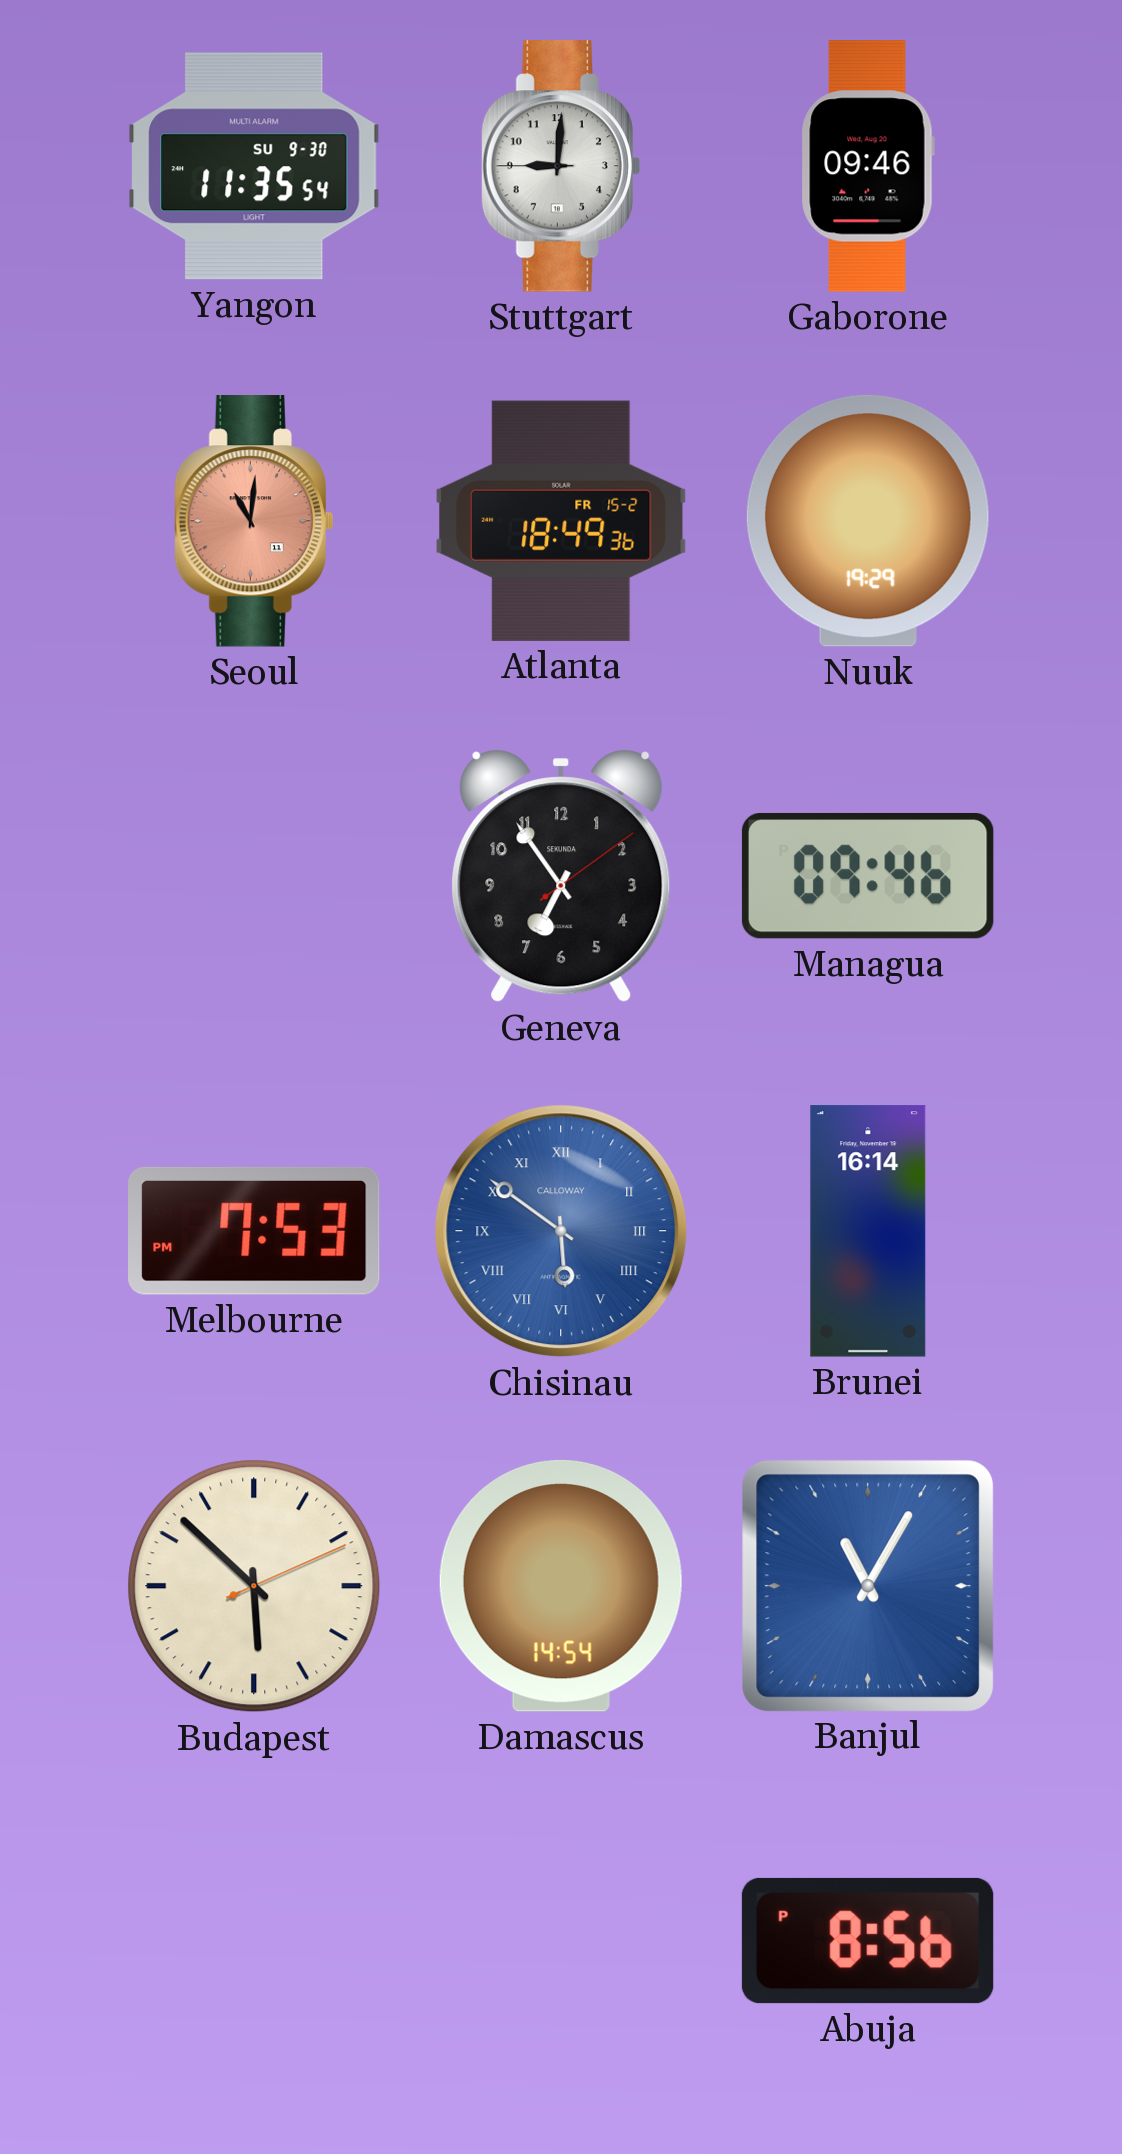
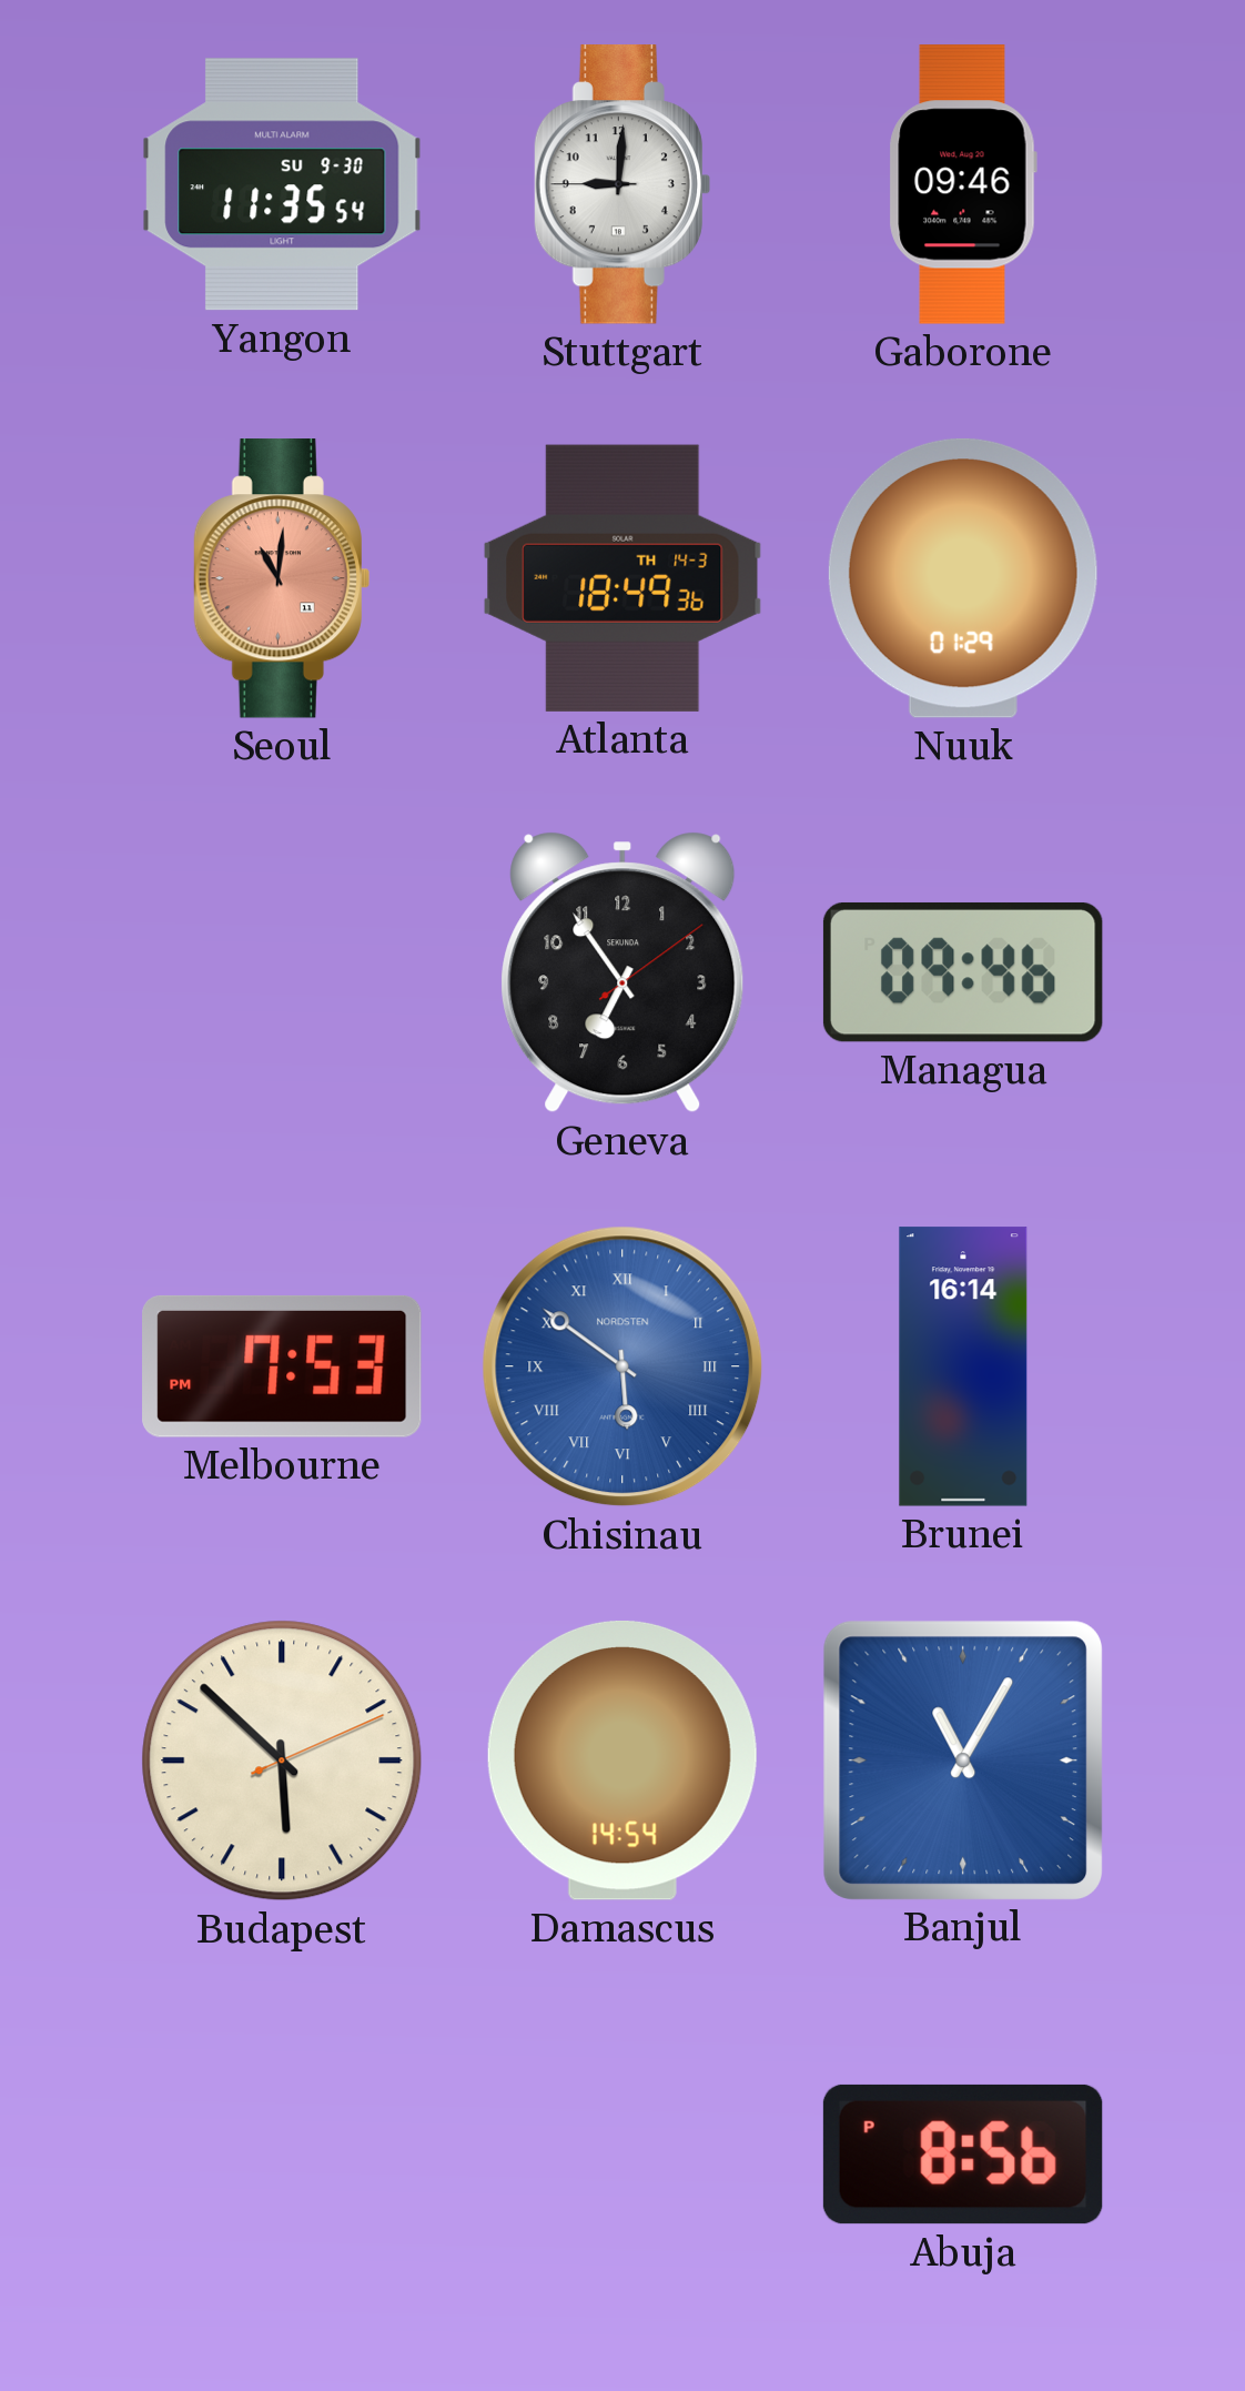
Atlanta date: FR 15-2 -> TH 14-3 (622, 578)
Nuuk: 19:29 -> 01:29 (963, 578)
Chisinau brand: CALLOWAY -> NORDSTEN (622, 1366)
